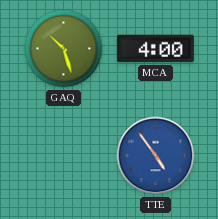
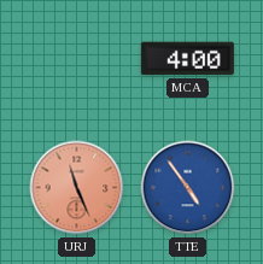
GAQ: 10:27 -> none (64, 49)
URJ: none -> 11:26 (77, 188)
